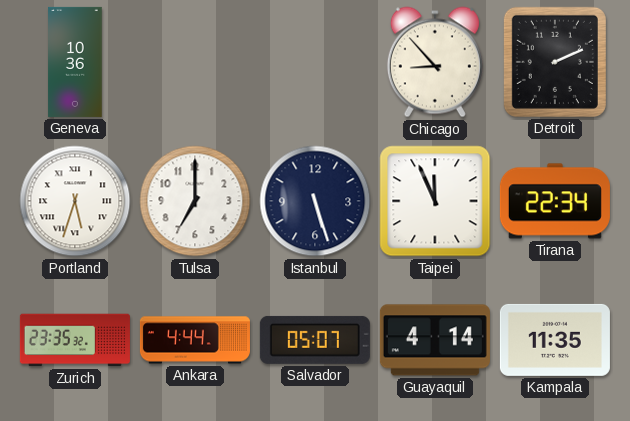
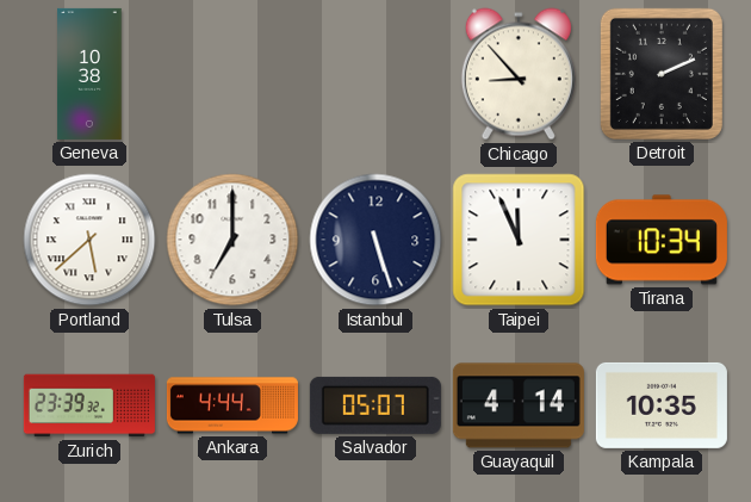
Geneva: 10:36 -> 10:38 (89, 74)
Portland: 5:33 -> 5:38 (89, 240)
Tirana: 22:34 -> 10:34 (662, 240)
Zurich: 23:35 -> 23:39 (89, 405)
Kampala: 11:35 -> 10:35 (662, 405)
